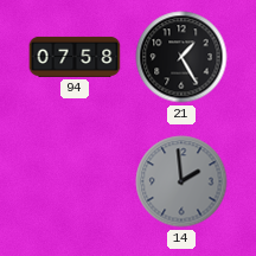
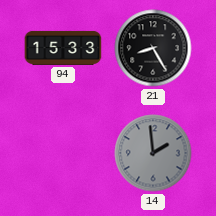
94: 07:58 -> 15:33 (63, 48)
21: 1:25 -> 8:25 (153, 48)
